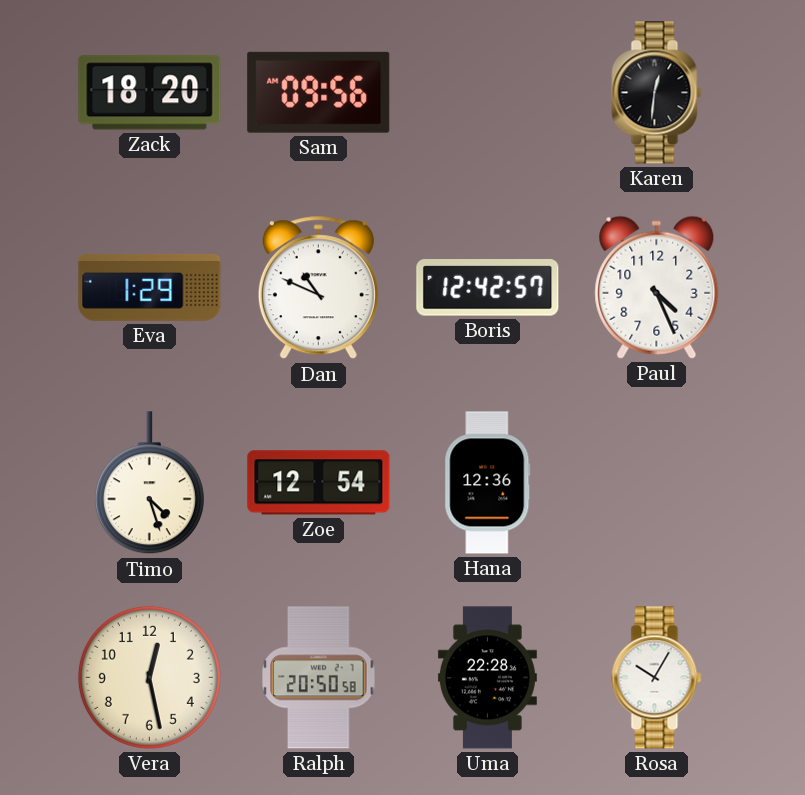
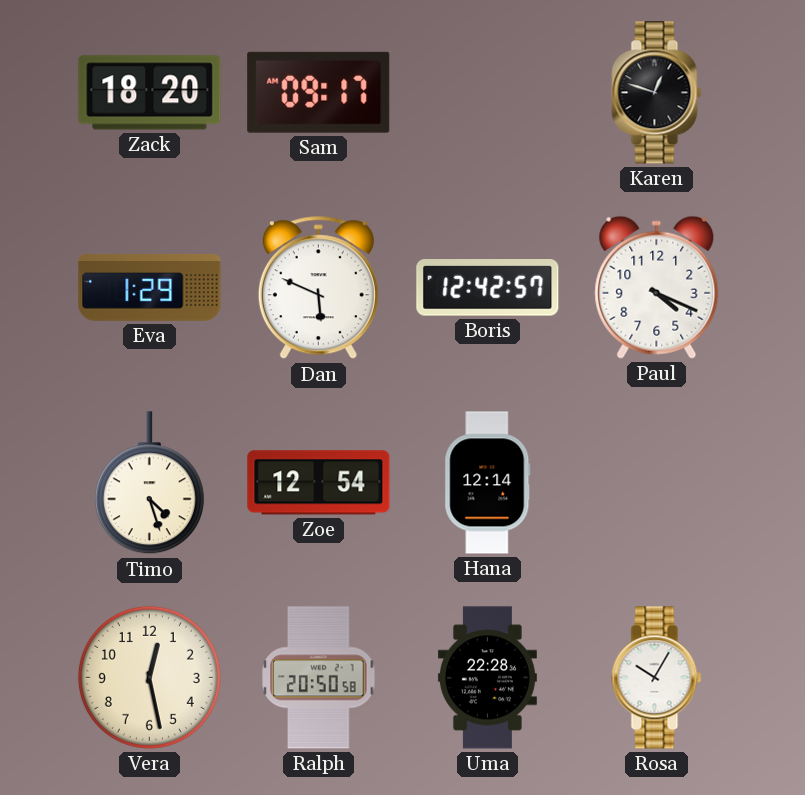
Sam: 09:56 -> 09:17 (319, 92)
Karen: 12:31 -> 12:48 (657, 93)
Dan: 10:49 -> 5:49 (318, 288)
Paul: 4:26 -> 4:19 (657, 287)
Hana: 12:36 -> 12:14 (488, 483)
